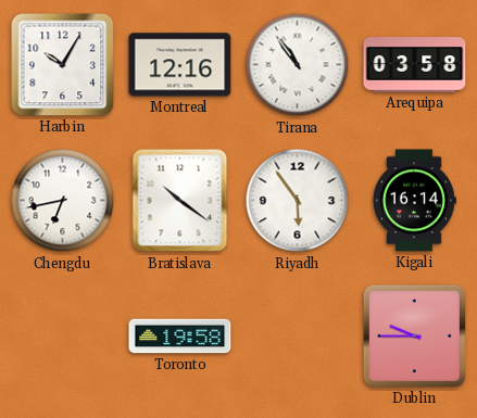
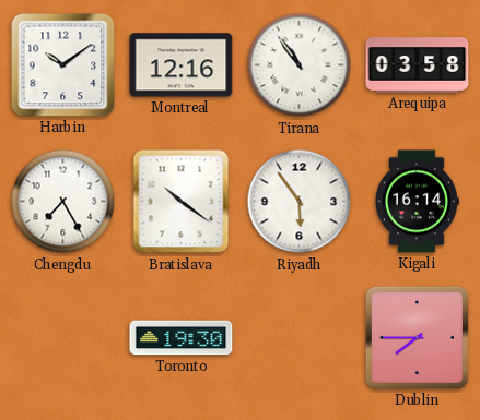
Harbin: 10:05 -> 10:09 (63, 65)
Chengdu: 6:43 -> 7:25 (63, 202)
Toronto: 19:58 -> 19:30 (182, 338)
Dublin: 9:45 -> 7:45 (417, 337)
